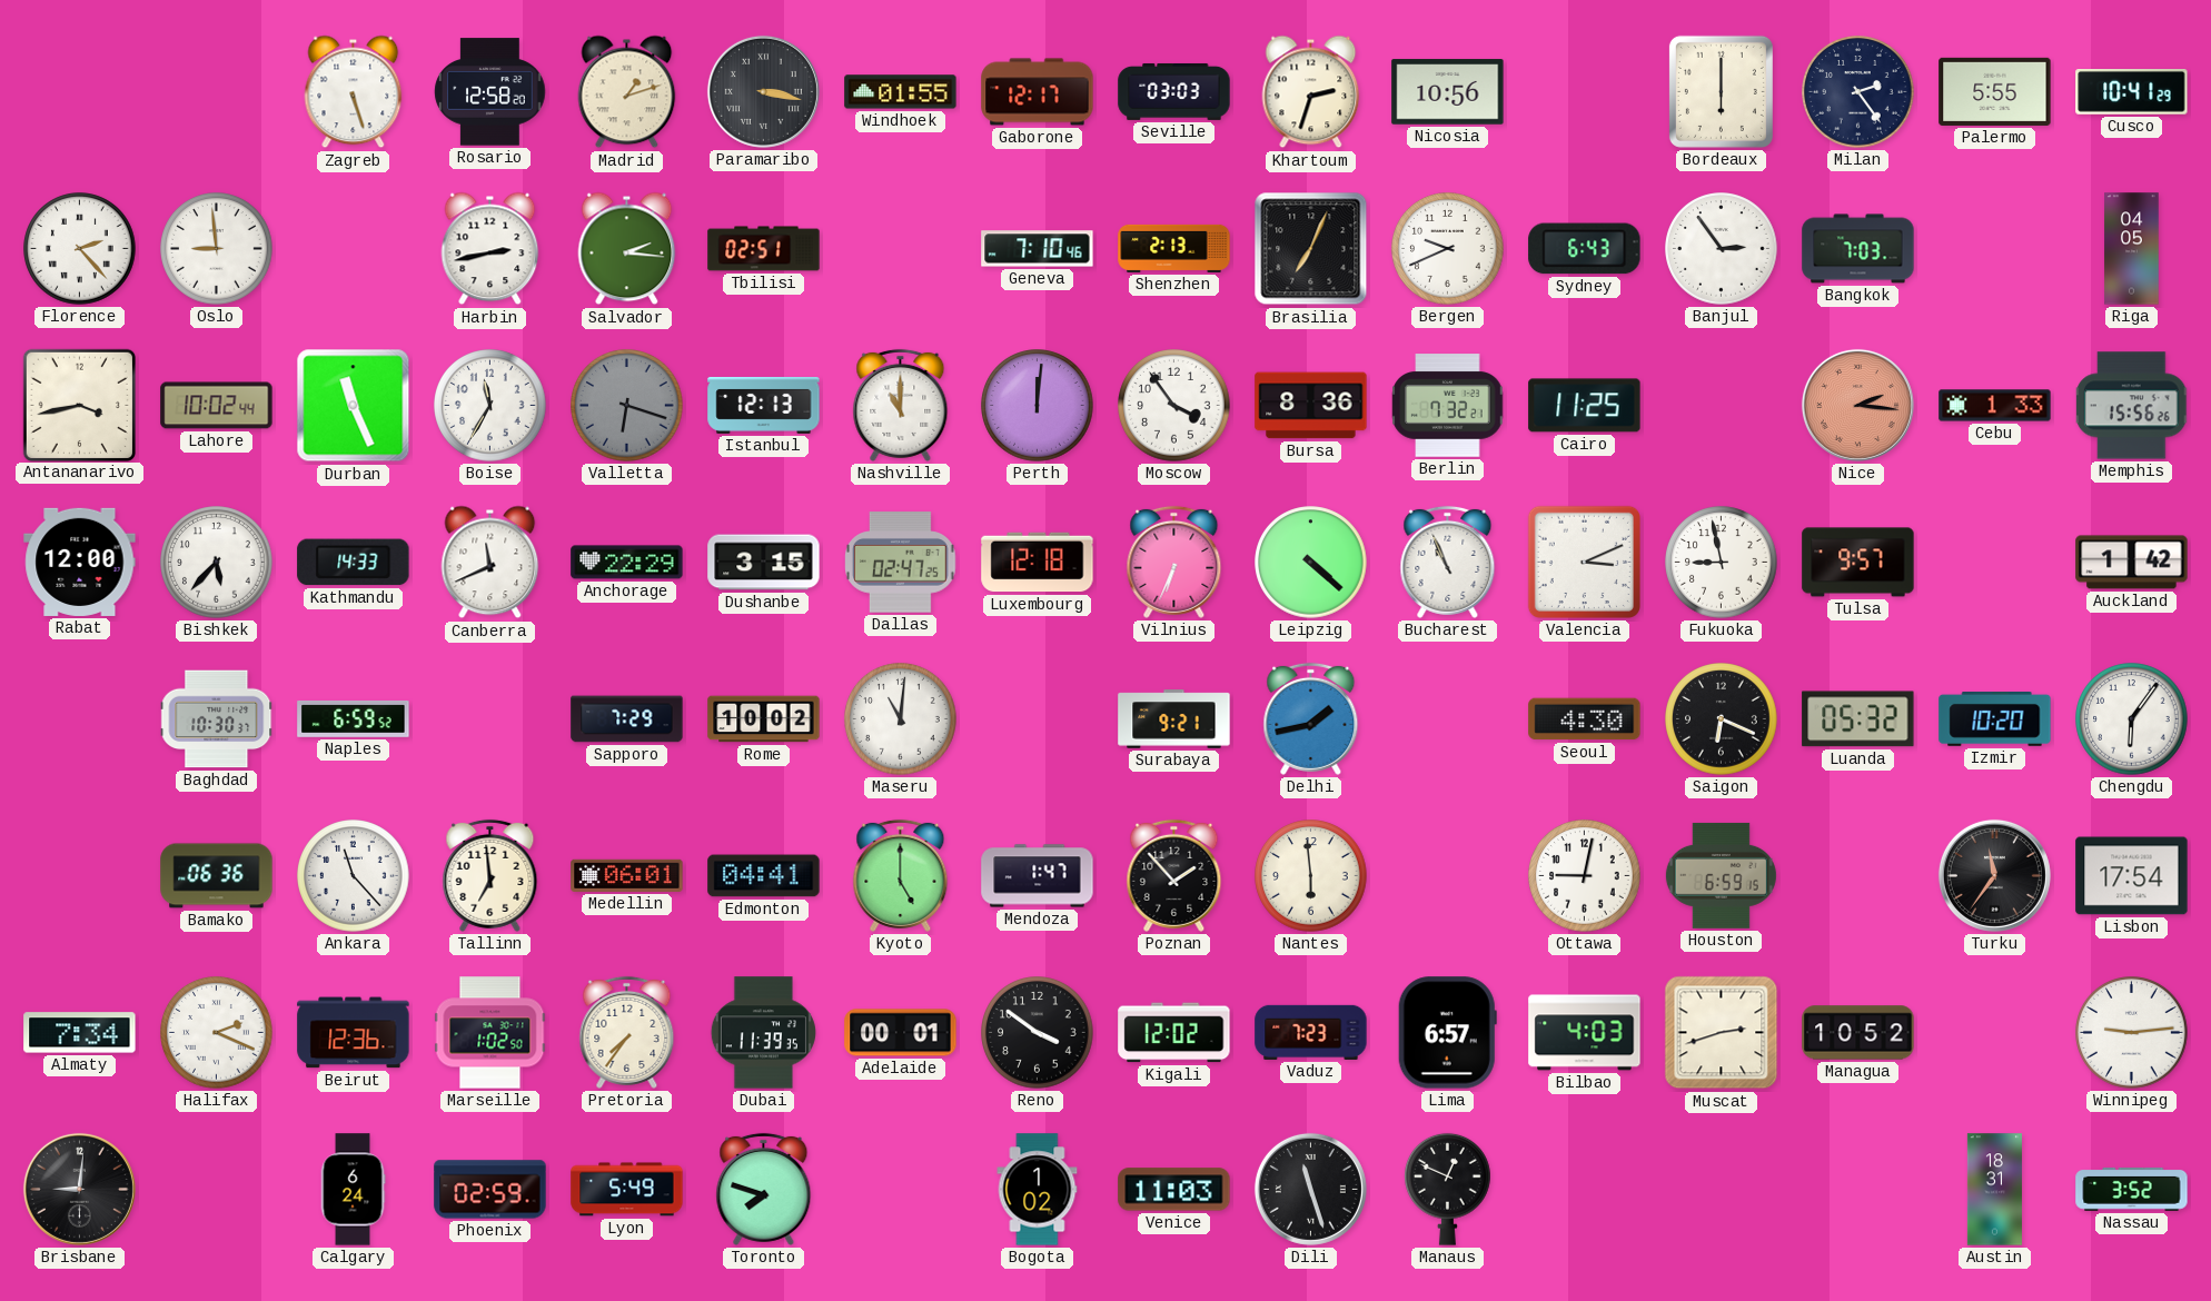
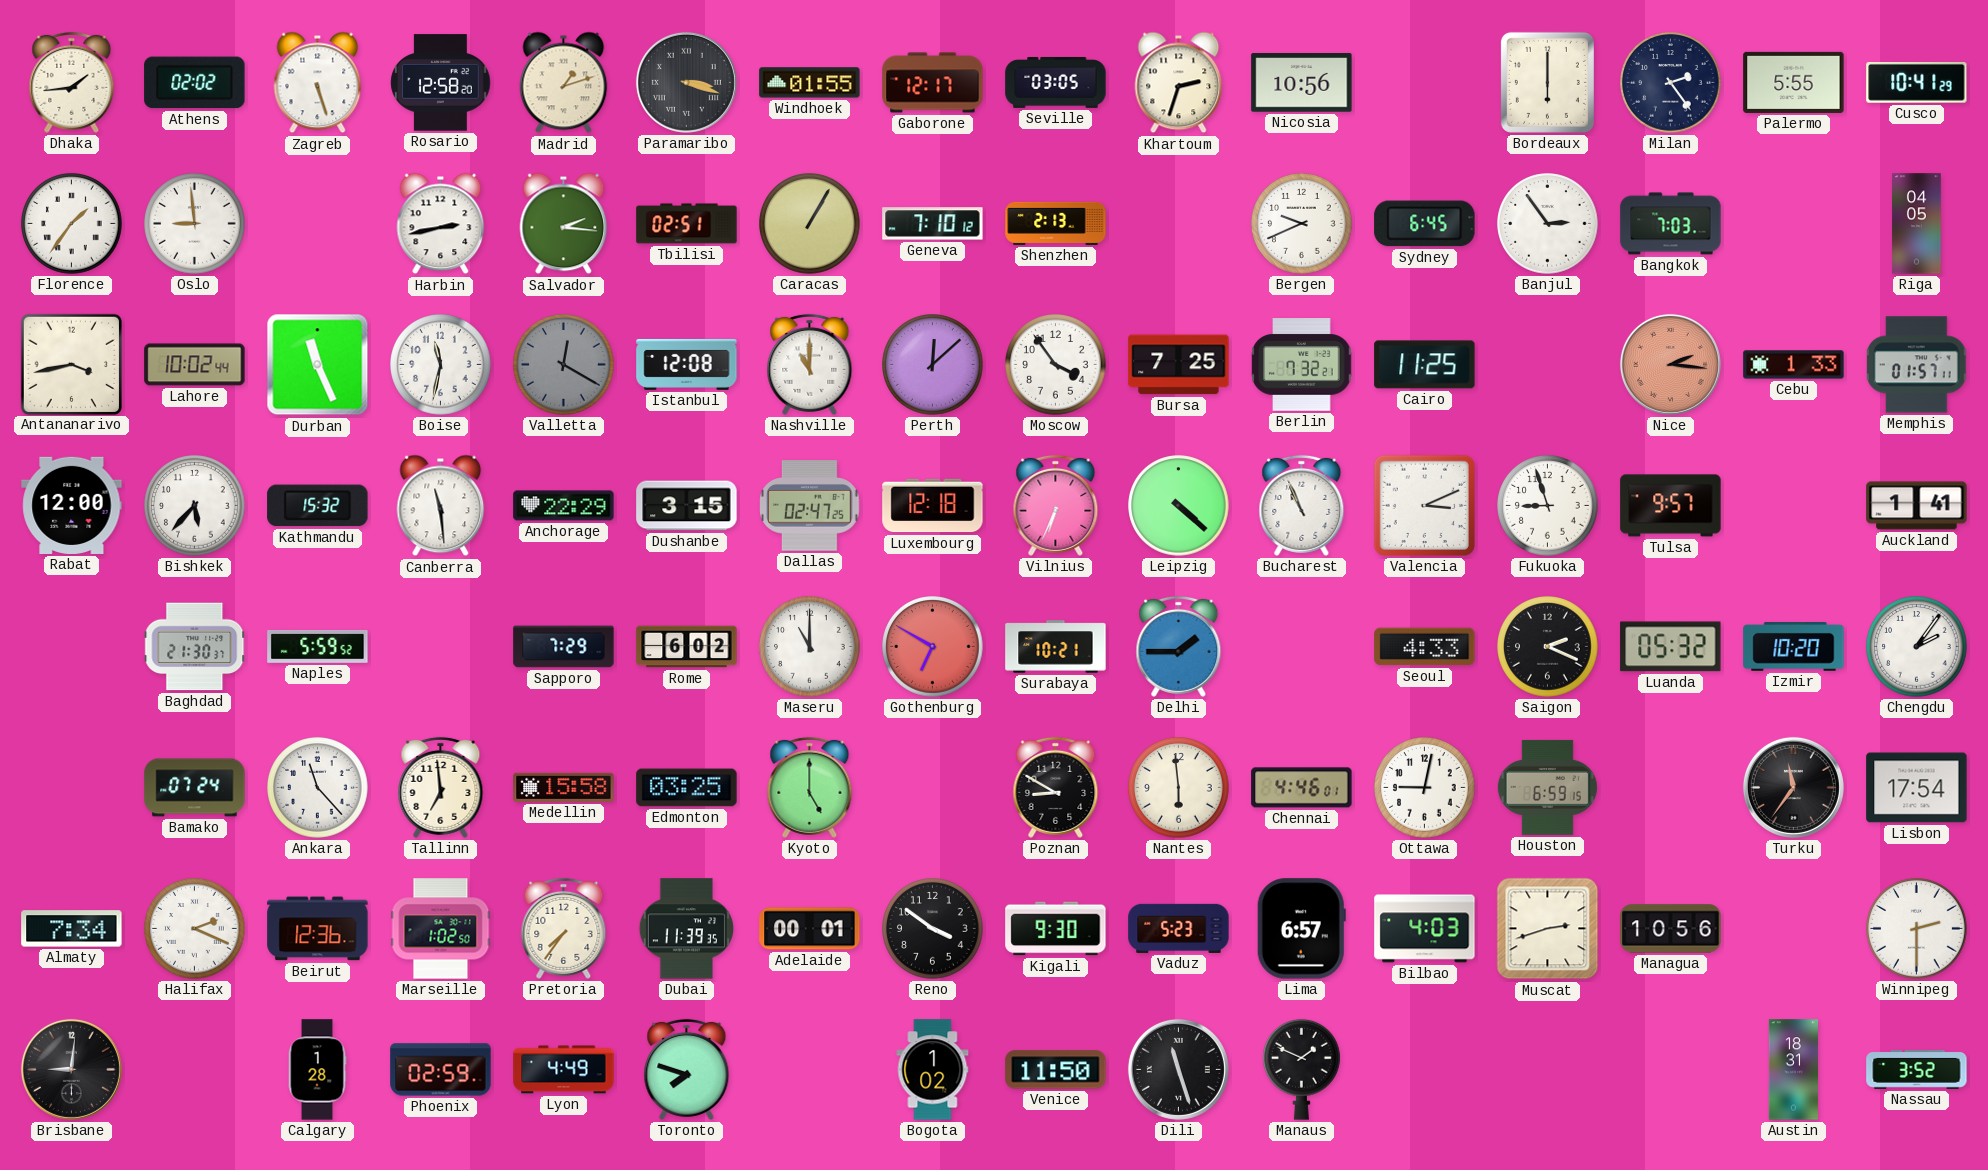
Dhaka: none -> 1:44 (72, 82)
Athens: none -> 02:02 (195, 83)
Paramaribo: 3:17 -> 3:18 (686, 82)
Seville: 03:03 -> 03:05 (1056, 82)
Florence: 2:23 -> 1:36 (72, 224)
Caracas: none -> 1:05 (810, 224)
Geneva: 7:10:46 -> 7:10:12 (933, 224)
Brasilia: 7:04 -> none (1311, 249)
Sydney: 6:43 -> 6:45 (1425, 224)
Boise: 11:35 -> 11:32 (441, 365)
Valletta: 6:18 -> 12:20 (564, 365)
Istanbul: 12:13 -> 12:08 (687, 364)
Perth: 12:01 -> 12:08 (933, 365)
Bursa: 8:36 -> 7:25 (1179, 365)
Memphis: 15:56 -> 01:57 (1918, 365)
Kathmandu: 14:33 -> 15:32 (318, 506)
Canberra: 11:41 -> 11:29 (441, 506)
Fukuoka: 8:58 -> 8:57 (1548, 506)
Auckland: 1:42 -> 1:41 (1917, 506)
Baghdad: 10:30 -> 21:30 (195, 647)
Naples: 6:59 -> 5:59 (318, 647)
Rome: 10:02 -> 6:02 (687, 647)
Maseru: 11:01 -> 11:00 (810, 647)
Gothenburg: none -> 6:50 (933, 647)
Surabaya: 9:21 -> 10:21 (1056, 647)
Delhi: 1:43 -> 1:45 (1179, 646)
Seoul: 4:30 -> 4:33 (1425, 647)
Saigon: 6:19 -> 2:19 (1548, 647)
Chengdu: 6:06 -> 2:06 (1917, 647)
Bamako: 06:36 -> 07:24 (195, 788)
Medellin: 06:01 -> 15:58 (564, 787)
Edmonton: 04:41 -> 03:25 (687, 788)
Mendoza: 1:47 -> none (1038, 876)
Poznan: 1:53 -> 8:50 (1056, 787)
Chennai: none -> 4:46 (1302, 788)
Kigali: 12:02 -> 9:30 (1056, 929)
Vaduz: 7:23 -> 5:23 (1179, 928)
Managua: 10:52 -> 10:56 (1671, 929)
Winnipeg: 9:14 -> 2:30 (1917, 929)
Calgary: 6:24 -> 1:28 (317, 1070)
Lyon: 5:49 -> 4:49 (564, 1070)
Venice: 11:03 -> 11:50 (1056, 1070)
Manaus: 12:49 -> 1:49 (1302, 1069)
